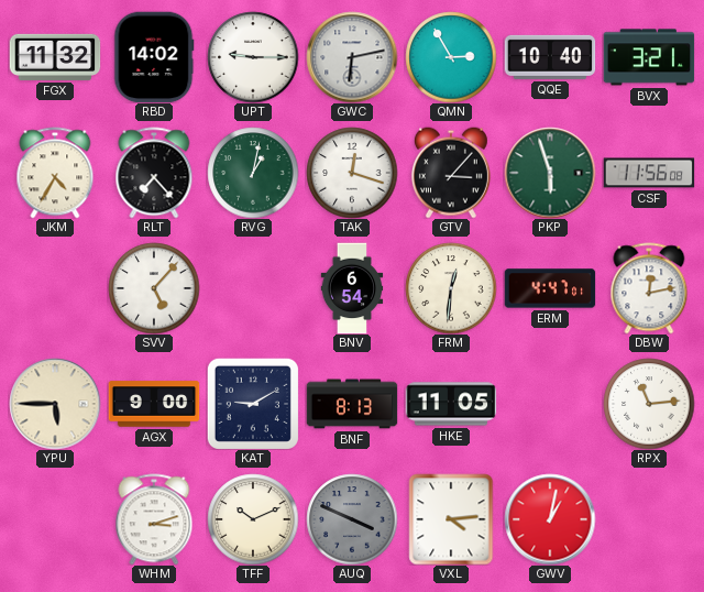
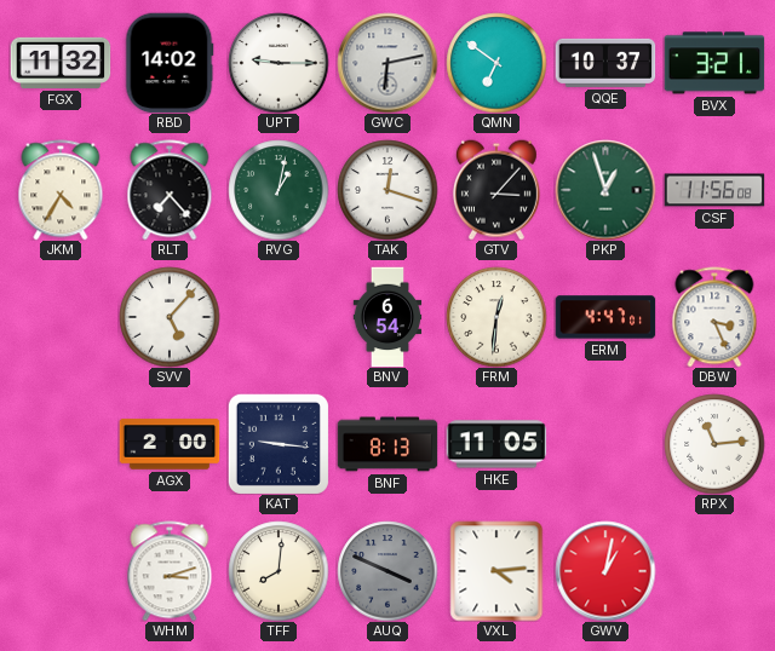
QMN: 2:55 -> 6:51 (496, 63)
QQE: 10:40 -> 10:37 (605, 63)
PKP: 5:57 -> 12:57 (605, 190)
DBW: 12:13 -> 3:26 (714, 317)
YPU: 5:45 -> none (55, 404)
AGX: 9:00 -> 2:00 (170, 444)
KAT: 9:10 -> 9:16 (279, 444)
TFF: 10:11 -> 8:01 (279, 571)
